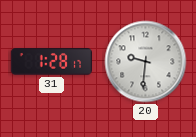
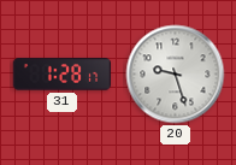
20: 9:31 -> 9:27 (176, 75)
